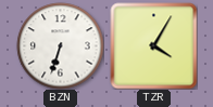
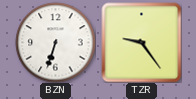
TZR: 4:05 -> 9:24 (141, 42)
